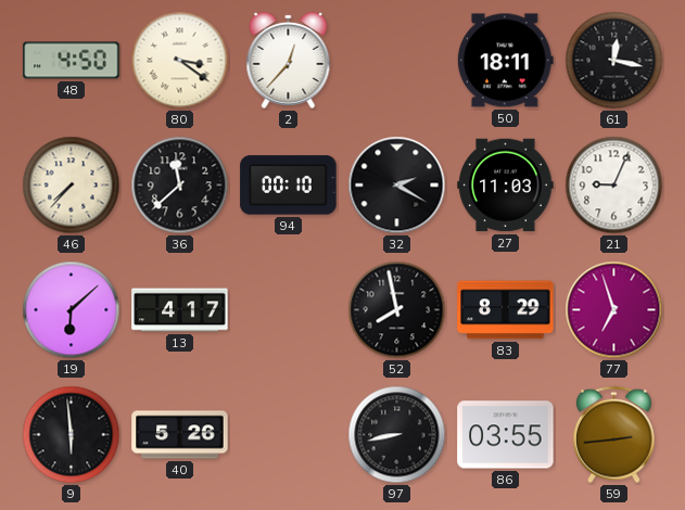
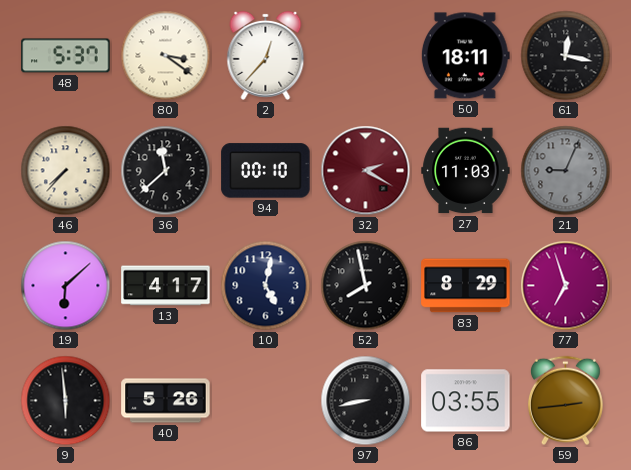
48: 4:50 -> 5:37 (66, 56)
32 dial: black -> burgundy (366, 171)
21 dial: white -> grey (566, 171)
10: none -> 5:02 (266, 286)
